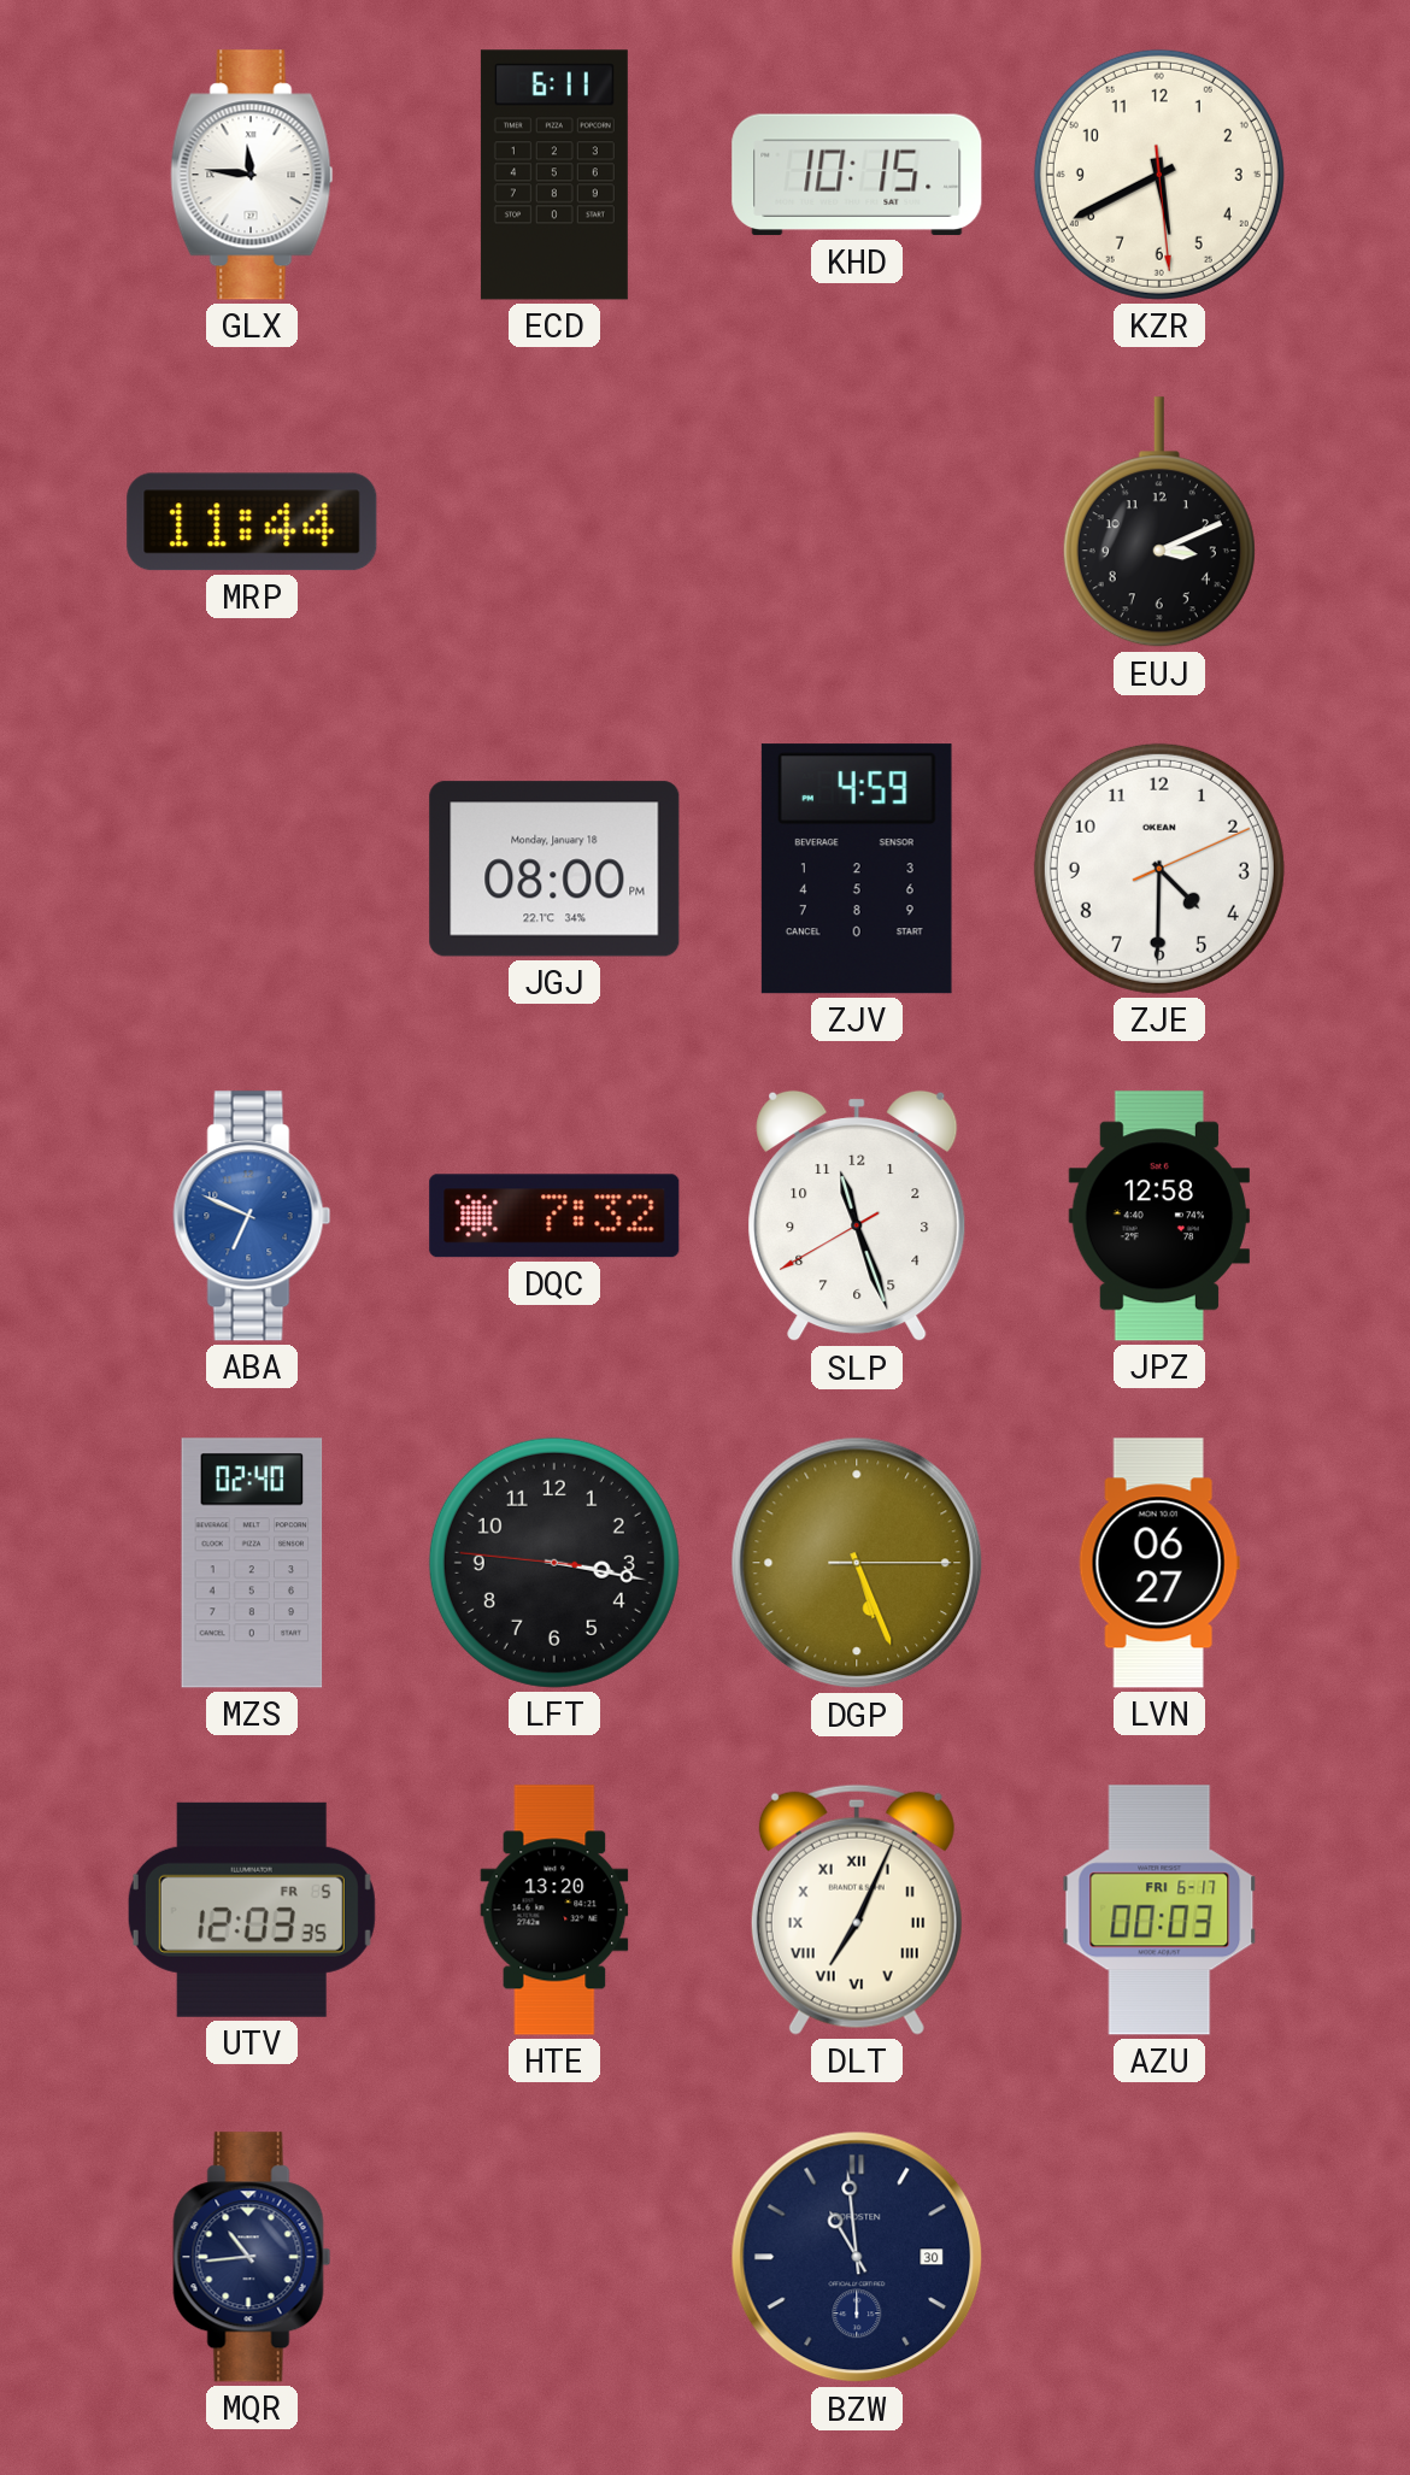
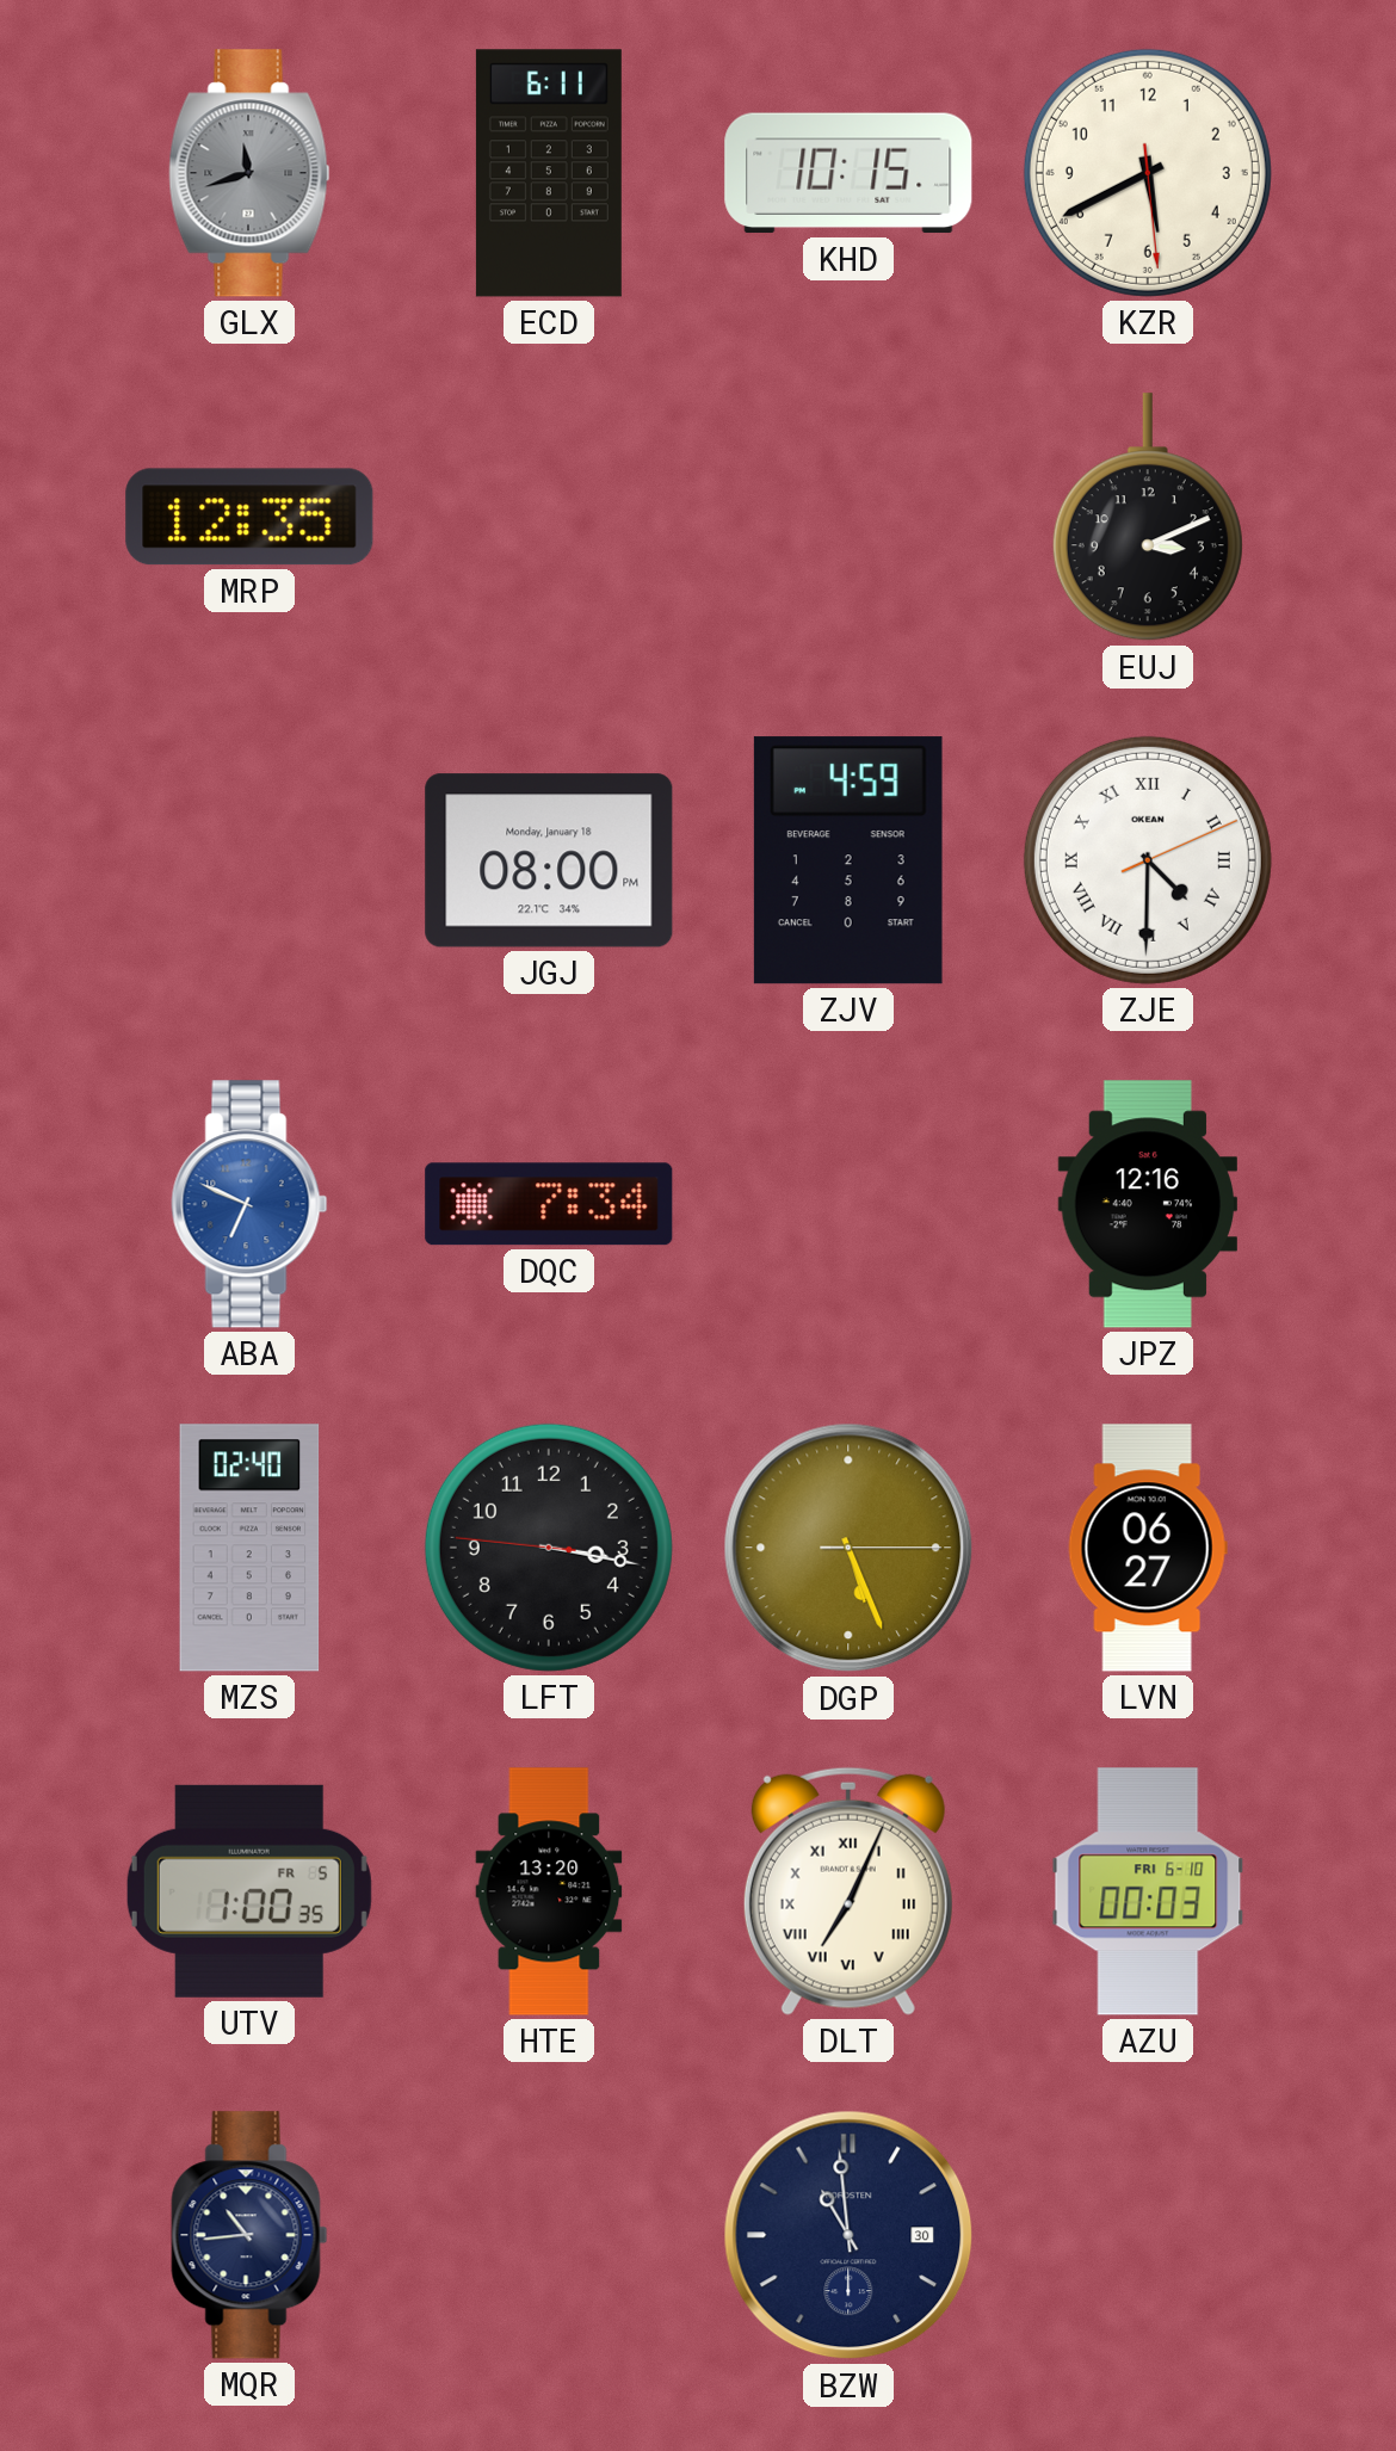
GLX: 11:46 -> 11:42 (249, 173)
GLX dial: white -> grey (249, 173)
MRP: 11:44 -> 12:35 (249, 517)
ZJE numerals: Arabic -> Roman (1148, 860)
DQC: 7:32 -> 7:34 (549, 1204)
SLP: 11:26 -> none (857, 1216)
JPZ: 12:58 -> 12:16 (1147, 1204)
UTV: 12:03 -> 1:00 (249, 1891)
AZU date: FRI 6-17 -> FRI 6-10 (1148, 1891)
